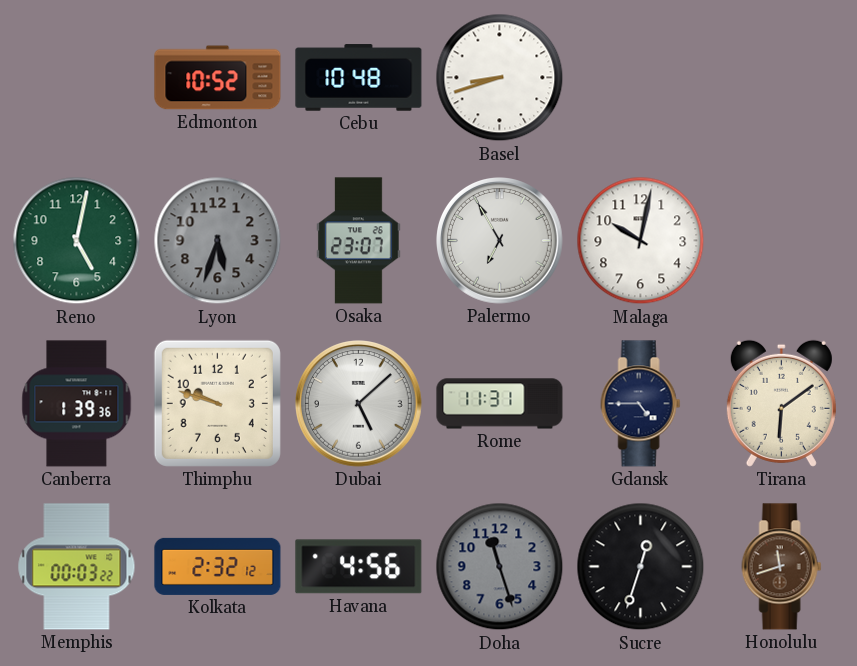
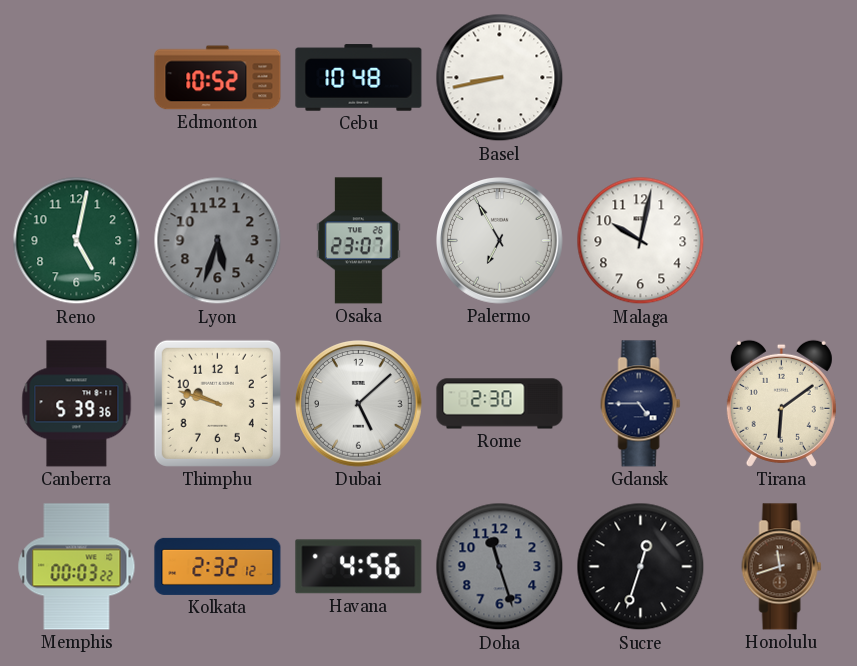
Basel: 8:42 -> 8:43 (500, 78)
Canberra: 1:39 -> 5:39 (77, 404)
Rome: 11:31 -> 2:30 (500, 404)
